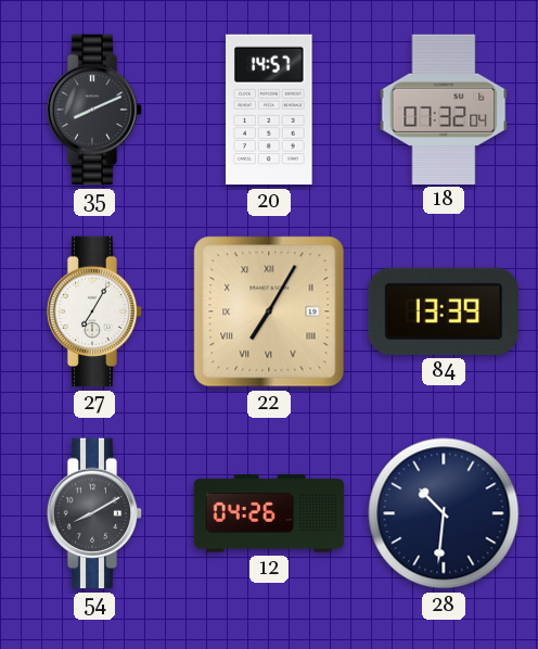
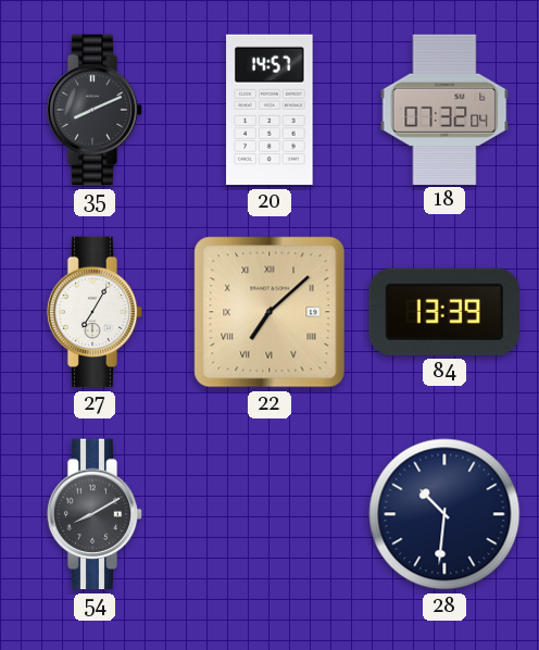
22: 7:05 -> 7:08 (269, 312)
12: 04:26 -> none (269, 513)
